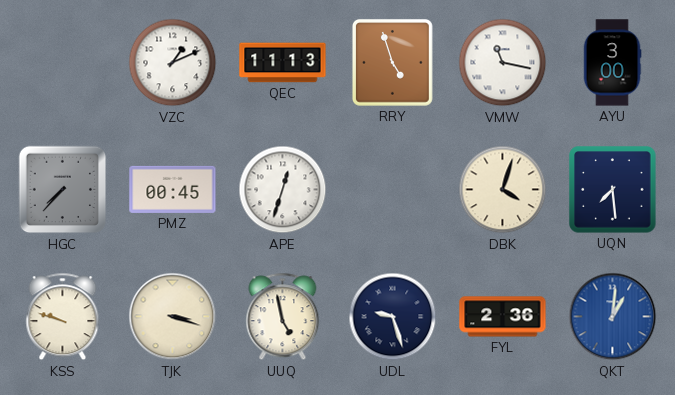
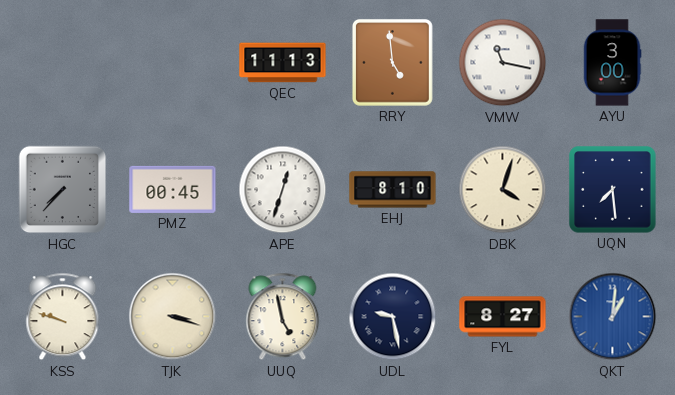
VZC: 1:11 -> none (173, 63)
RRY: 4:57 -> 4:59 (392, 62)
EHJ: none -> 8:10 (393, 190)
UDL: 9:27 -> 9:28 (393, 317)
FYL: 2:36 -> 8:27 (503, 317)
